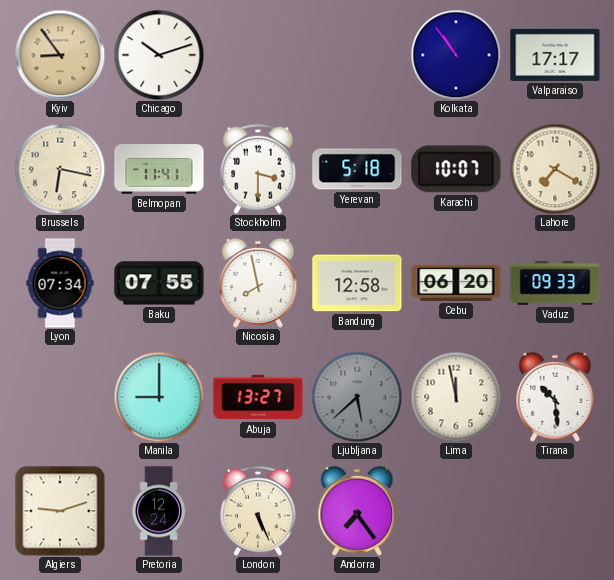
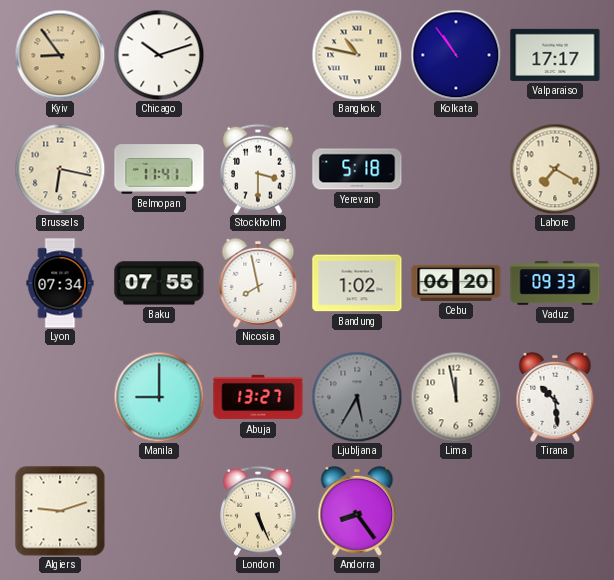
Bangkok: none -> 10:47 (357, 55)
Karachi: 10:07 -> none (456, 169)
Bandung: 12:58 -> 1:02 (357, 283)
Ljubljana: 5:38 -> 5:35 (357, 397)
Pretoria: 12:24 -> none (159, 511)
Andorra: 7:24 -> 8:24 (357, 511)
